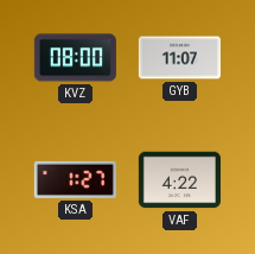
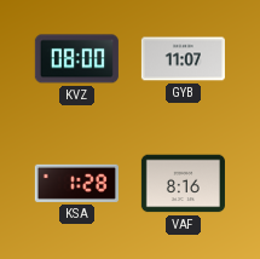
KSA: 1:27 -> 1:28 (76, 183)
VAF: 4:22 -> 8:16 (183, 184)
